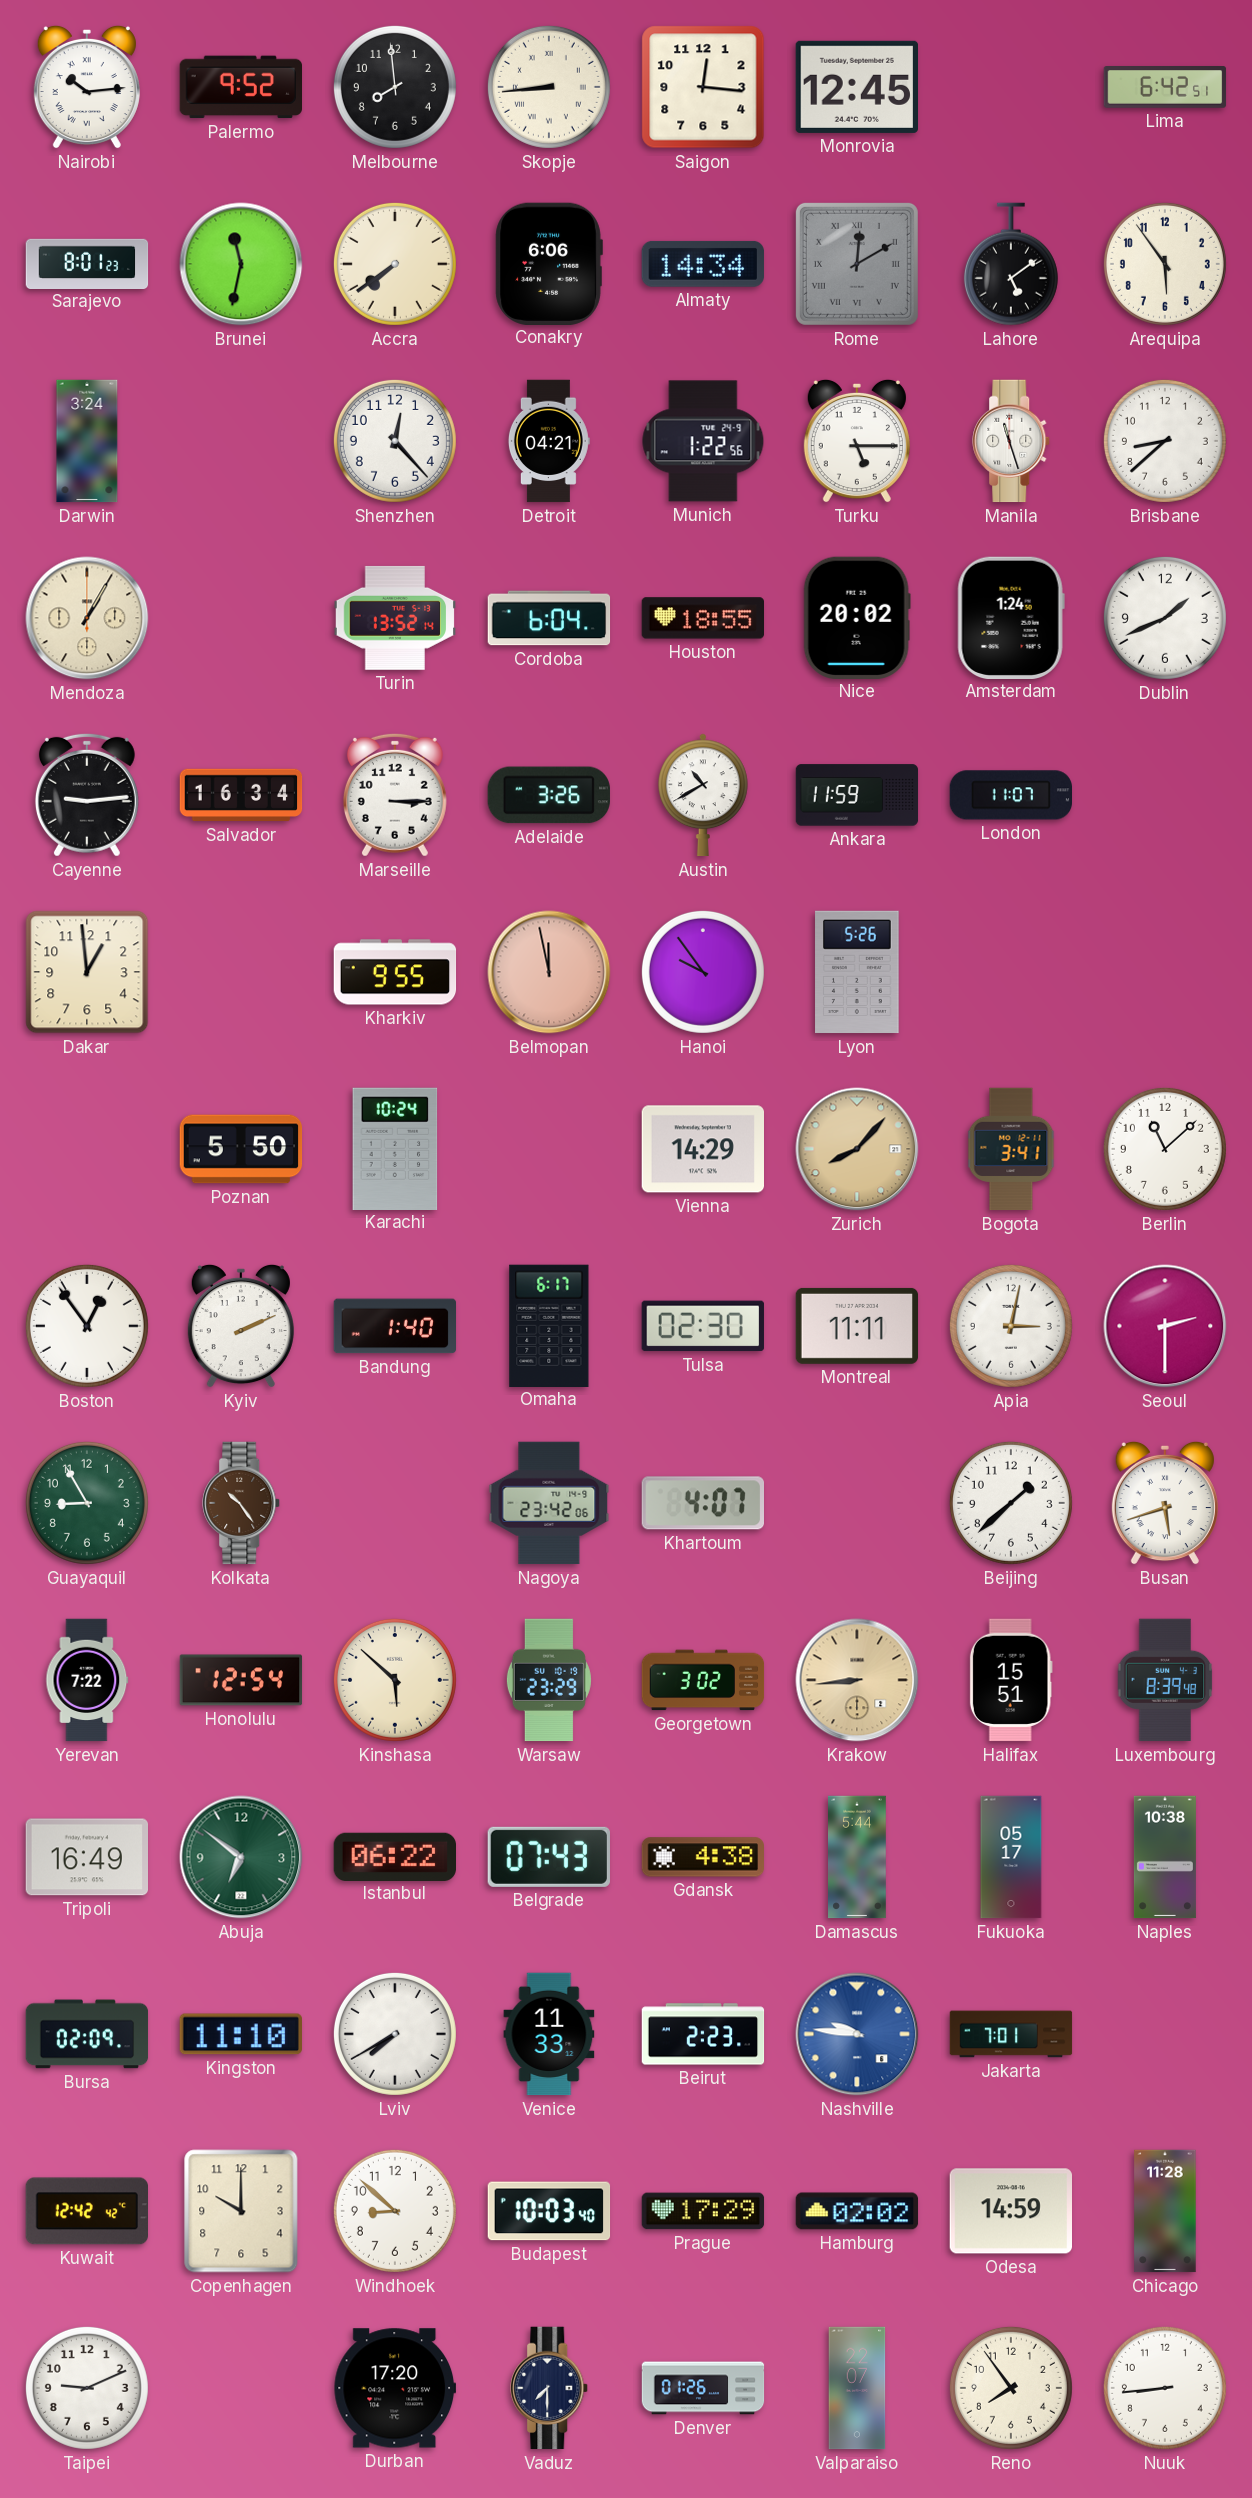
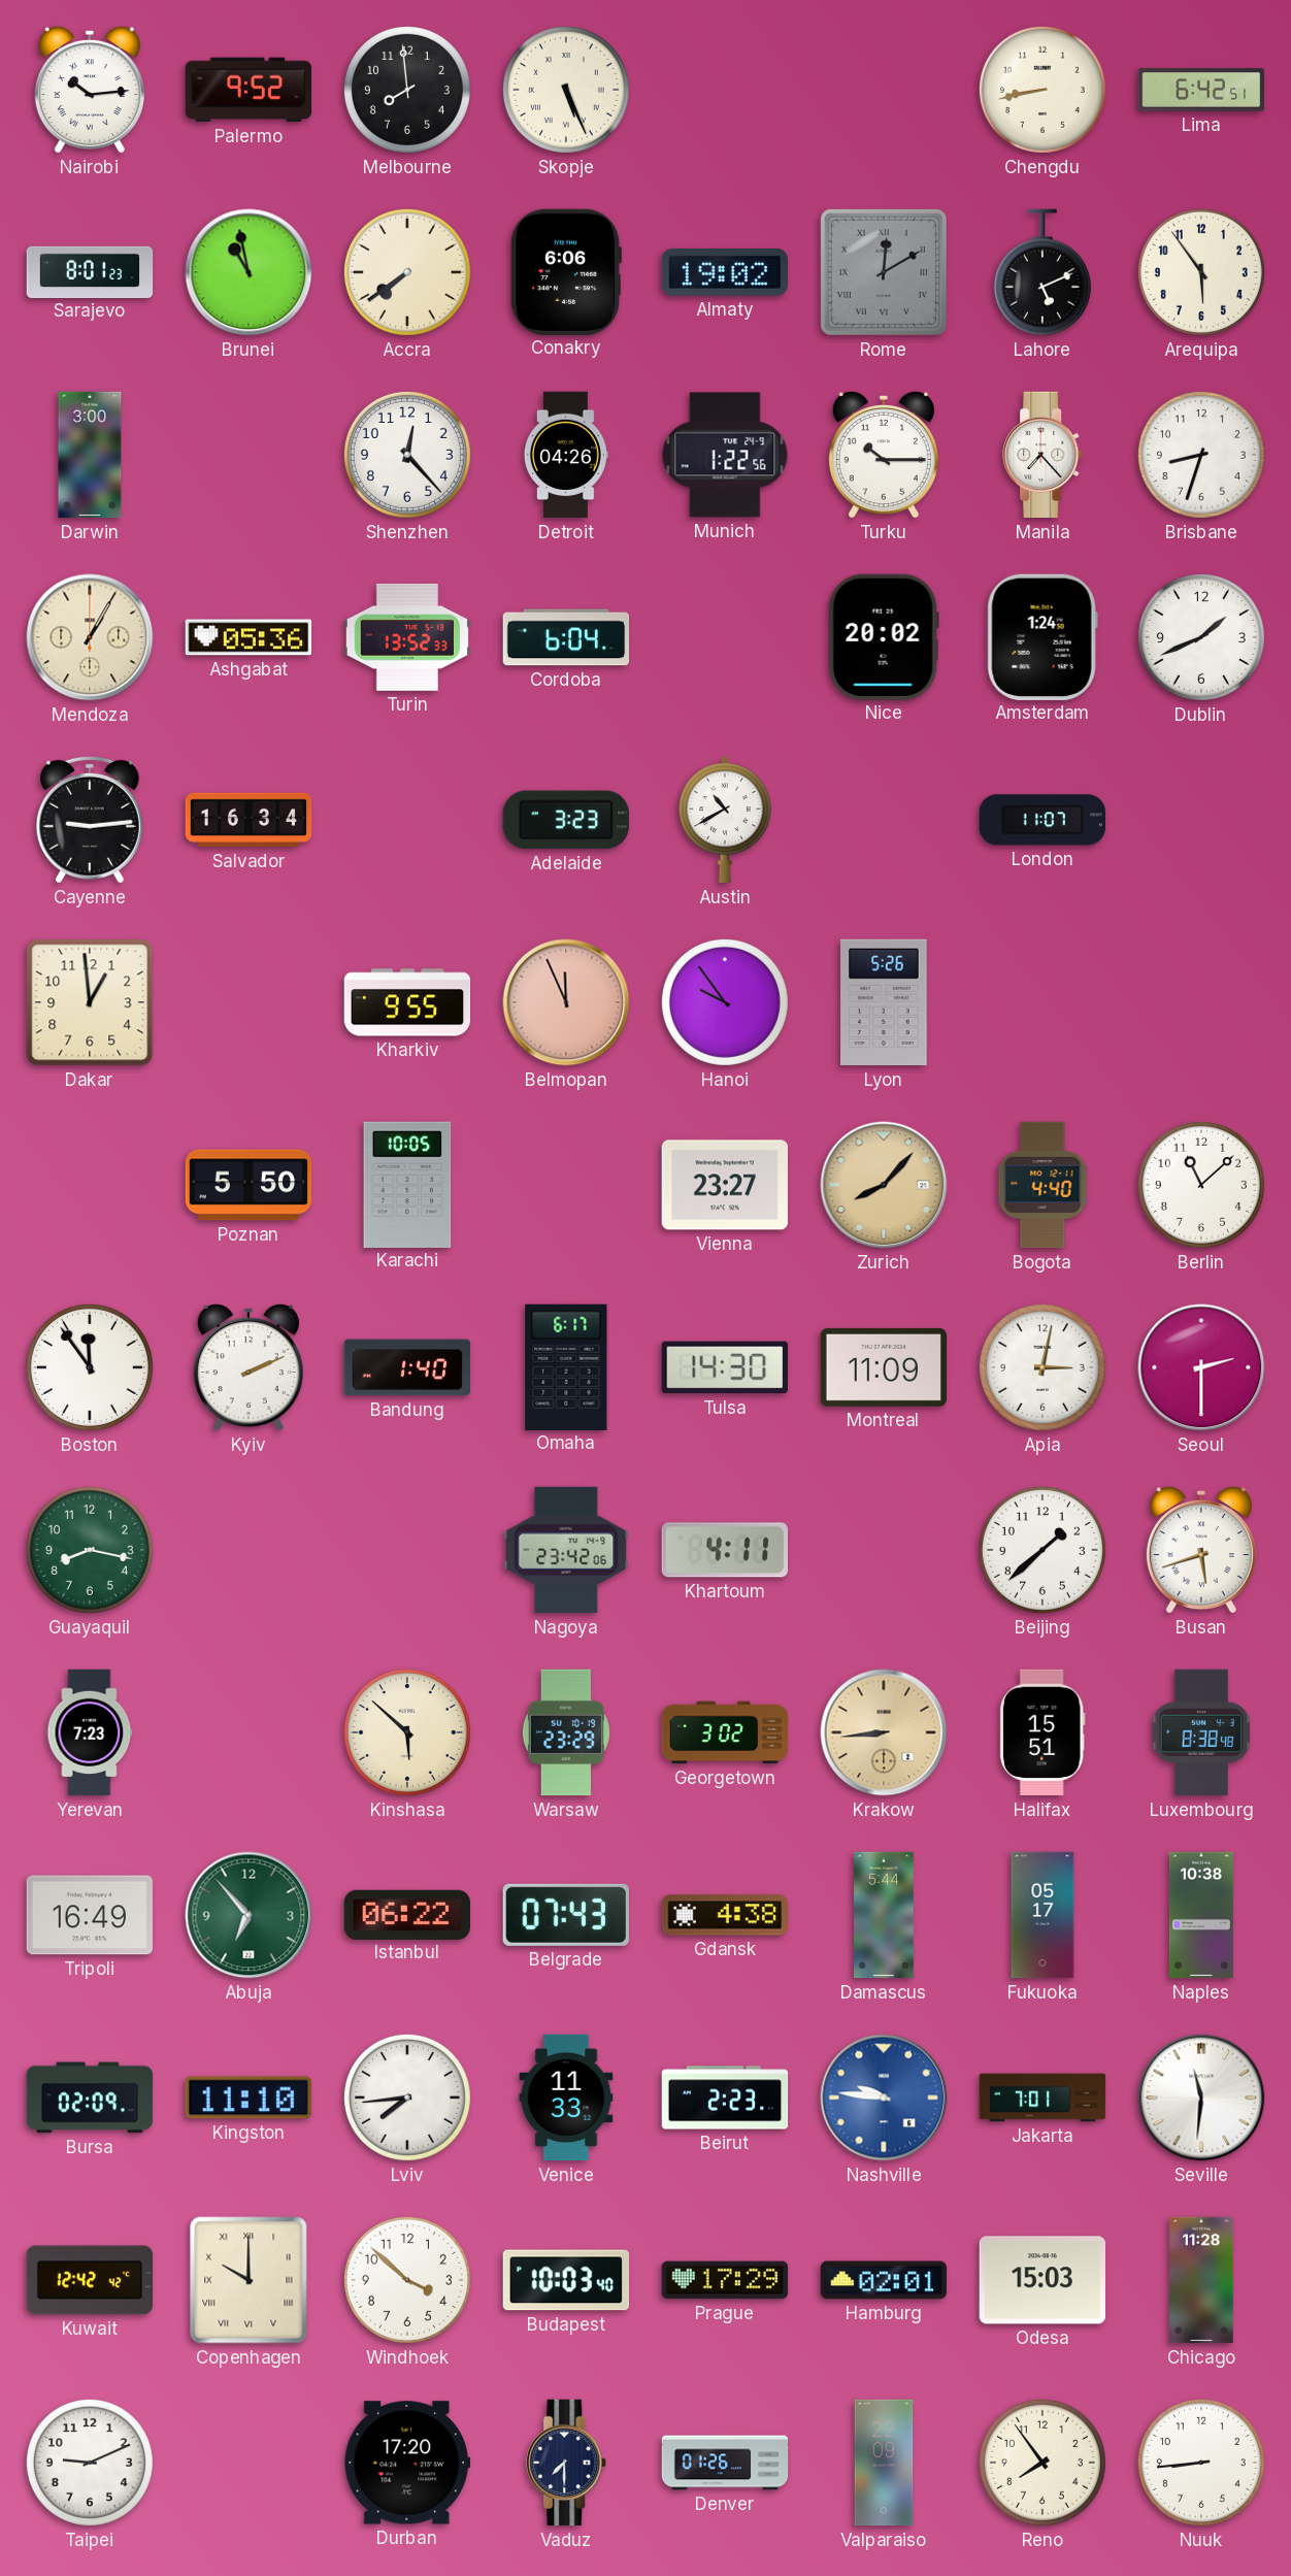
Skopje: 8:44 -> 5:26 (566, 90)
Saigon: 12:16 -> none (703, 87)
Monrovia: 12:45 -> none (856, 87)
Chengdu: none -> 8:43 (1042, 90)
Brunei: 11:32 -> 10:58 (249, 272)
Almaty: 14:34 -> 19:02 (725, 272)
Lahore: 5:09 -> 5:11 (1042, 272)
Darwin: 3:24 -> 3:00 (90, 455)
Detroit: 04:21 -> 04:26 (566, 455)
Turku: 5:15 -> 10:15 (884, 455)
Manila: 11:27 -> 7:23 (1044, 455)
Brisbane: 8:38 -> 8:33 (1201, 455)
Ashgabat: none -> 05:36 (249, 637)
Turin: 13:52:14 -> 13:52:33 (407, 637)
Houston: 18:55 -> none (702, 618)
Marseille: 3:15 -> none (395, 795)
Adelaide: 3:26 -> 3:23 (566, 820)
Ankara: 11:59 -> none (857, 795)
Belmopan: 11:58 -> 11:56 (566, 1002)
Karachi: 10:24 -> 10:05 (407, 1184)
Vienna: 14:29 -> 23:27 (724, 1185)
Bogota: 3:41 -> 4:40 (1042, 1185)
Boston: 12:54 -> 11:54 (90, 1367)
Tulsa: 02:30 -> 14:30 (725, 1367)
Montreal: 11:11 -> 11:09 (884, 1367)
Guayaquil: 8:55 -> 8:17 (90, 1550)
Kolkata: 10:24 -> none (242, 1503)
Khartoum: 4:07 -> 4:11 (724, 1550)
Yerevan: 7:22 -> 7:23 (90, 1732)
Honolulu: 12:54 -> none (241, 1680)
Luxembourg: 8:39 -> 8:38 (1201, 1732)
Abuja: 6:51 -> 6:53 (249, 1915)
Lviv: 7:40 -> 7:44 (407, 2098)
Seville: none -> 11:31 (1201, 2098)
Copenhagen numerals: Arabic -> Roman (249, 2280)
Windhoek: 8:52 -> 3:52 (407, 2280)
Hamburg: 02:02 -> 02:01 (884, 2280)
Odesa: 14:59 -> 15:03 (1041, 2280)
Valparaiso: 22:07 -> 22:09 (884, 2463)
